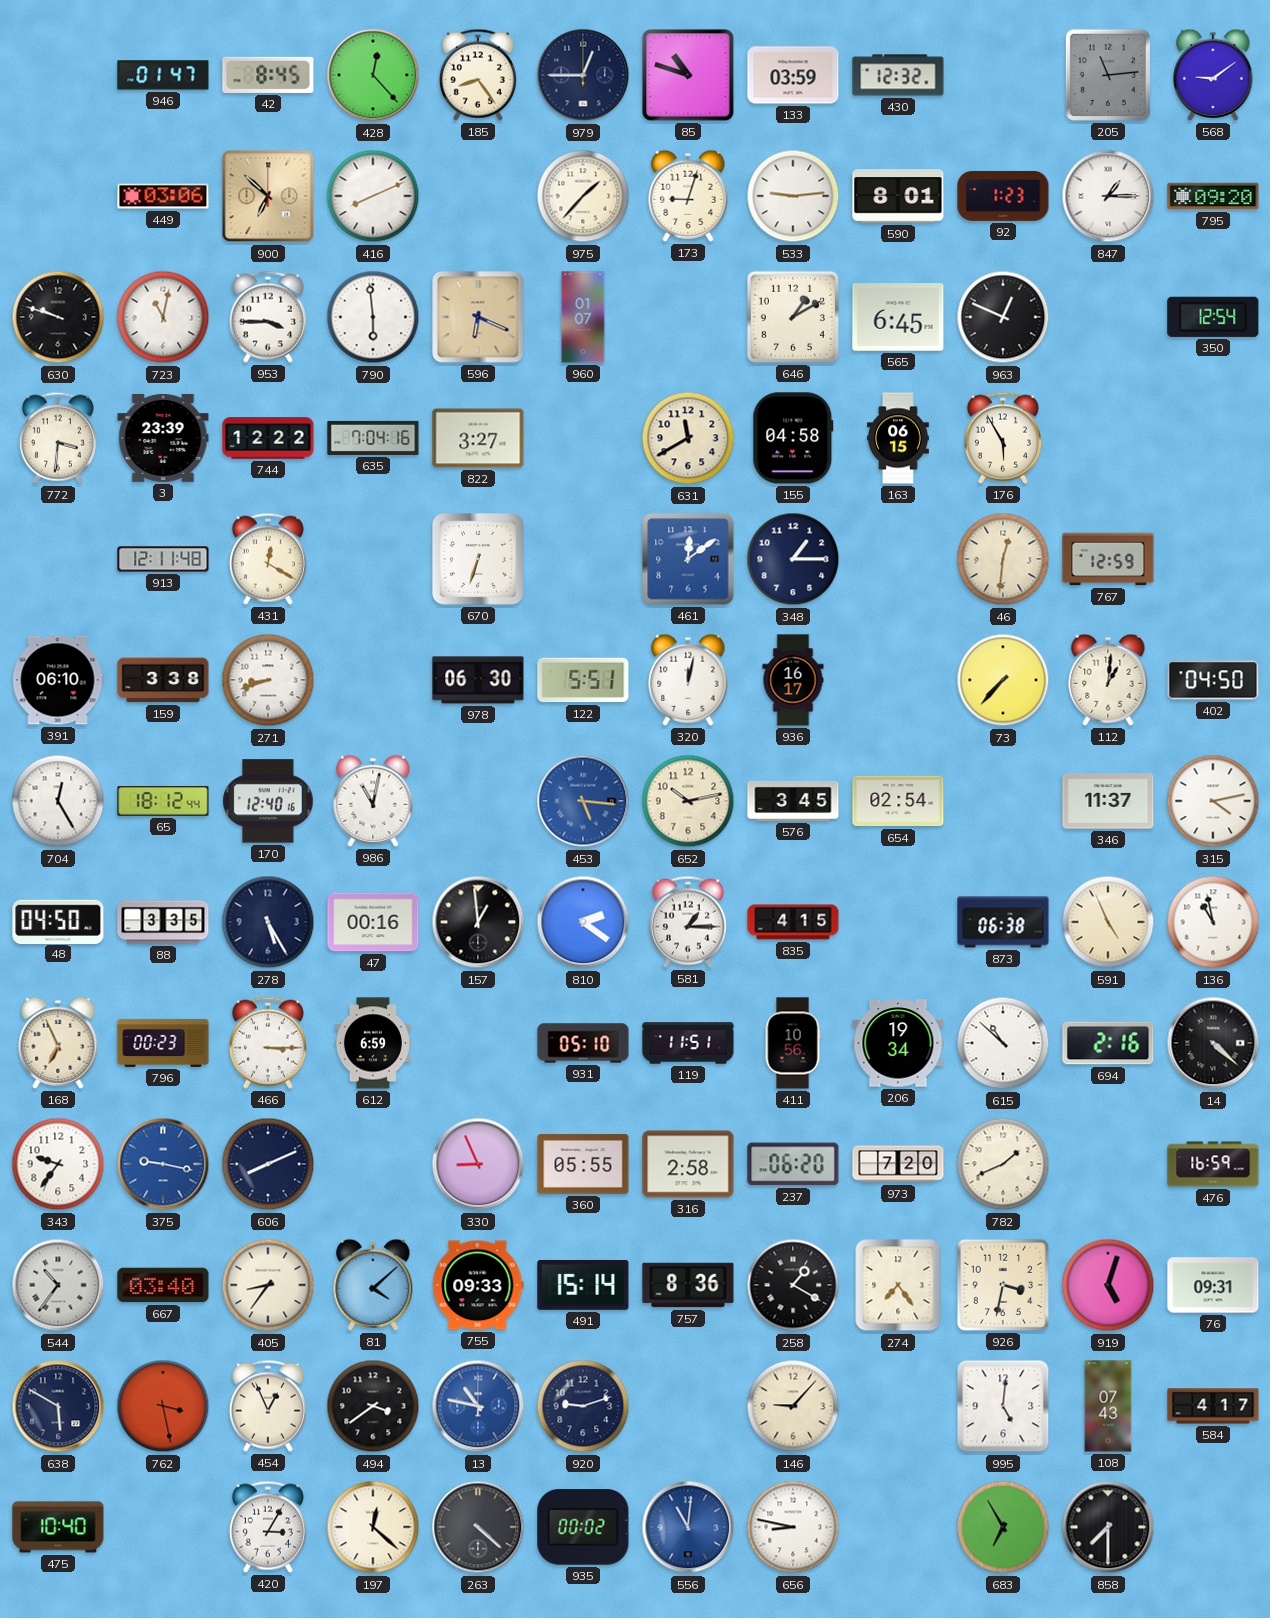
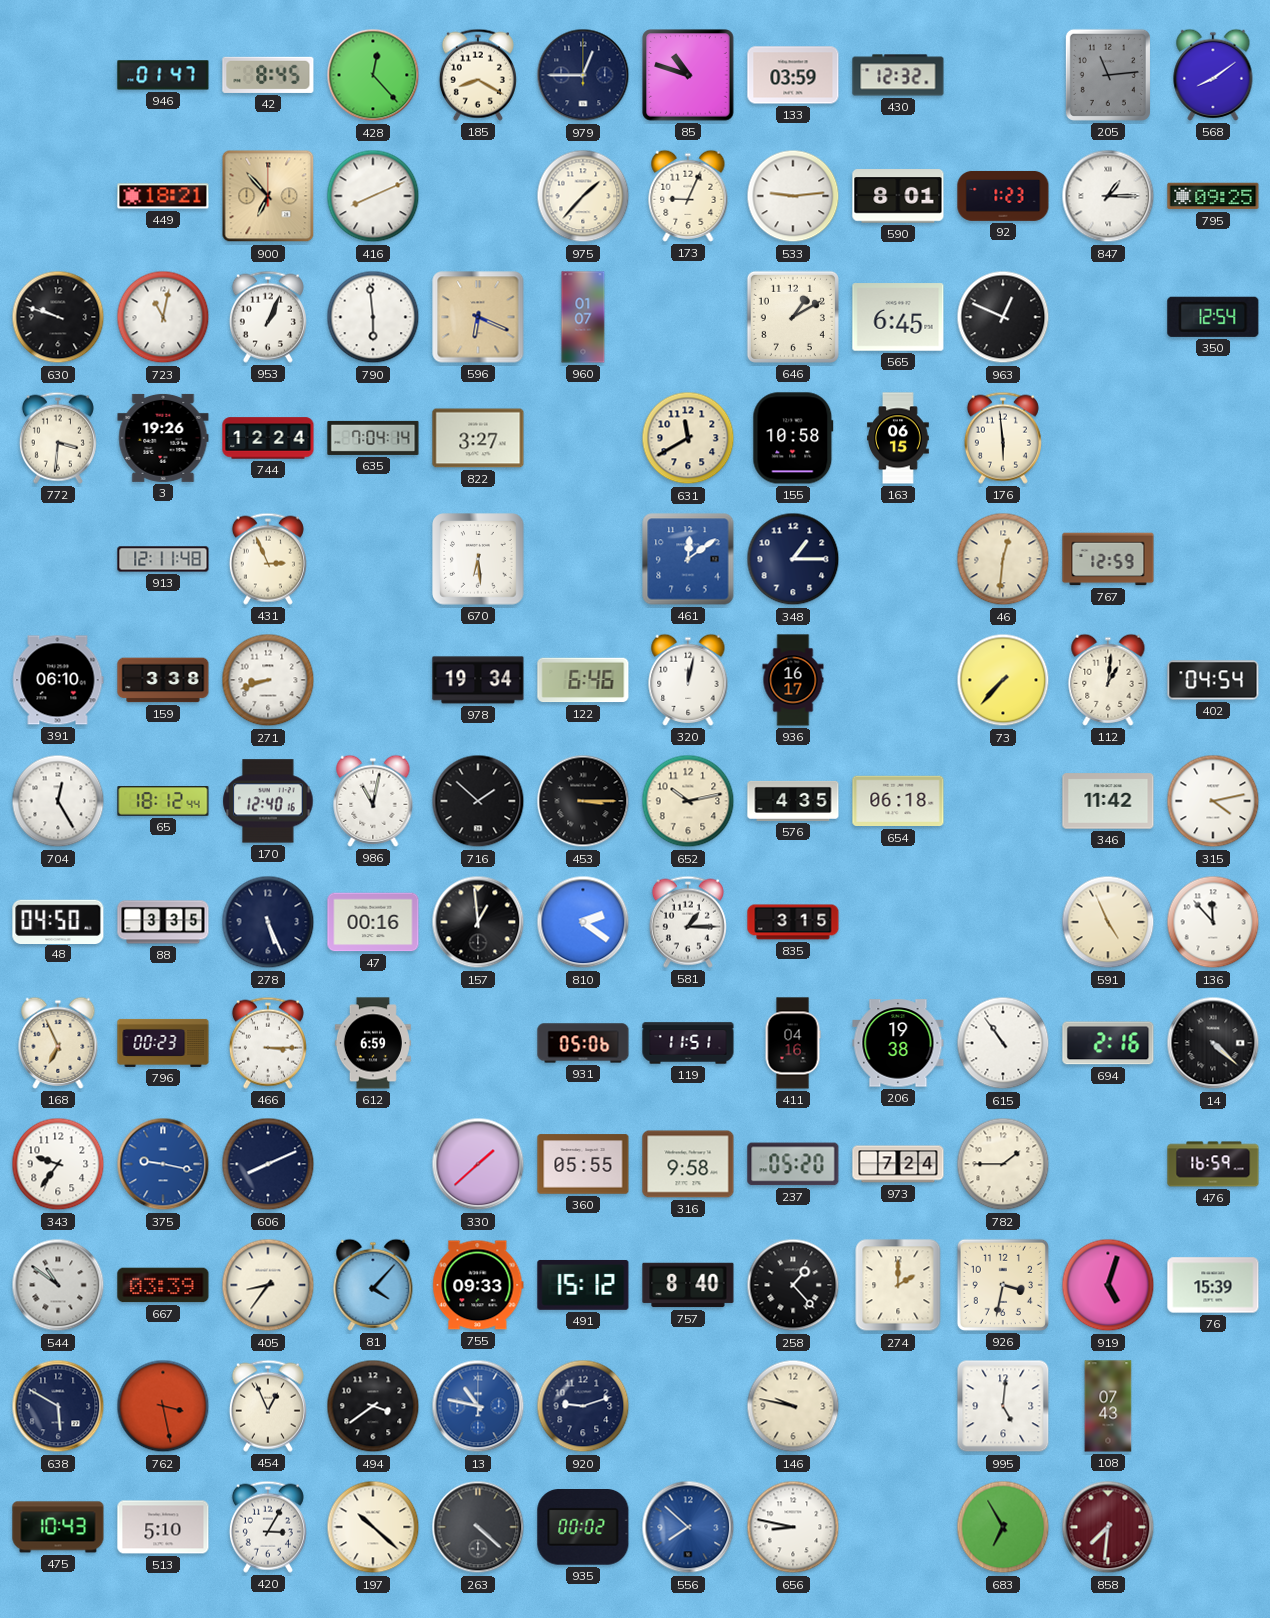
185: 8:24 -> 8:20 (478, 75)
568: 9:09 -> 8:09 (1213, 75)
449: 03:06 -> 18:21 (163, 196)
900: 6:52 -> 6:53 (268, 196)
173: 9:03 -> 9:04 (688, 196)
795: 09:20 -> 09:25 (1213, 196)
953: 3:45 -> 1:04 (268, 317)
3: 23:39 -> 19:26 (163, 438)
744: 12:22 -> 12:24 (268, 438)
635: 7:04:16 -> 7:04:14 (373, 438)
155: 04:58 -> 10:58 (793, 438)
176: 5:55 -> 5:59 (1003, 438)
431: 12:20 -> 2:56 (268, 559)
670: 6:33 -> 6:29 (478, 559)
978: 06:30 -> 19:34 (478, 680)
122: 5:51 -> 6:46 (583, 680)
402: 04:50 -> 04:54 (1213, 680)
716: none -> 1:52 (478, 801)
453: 5:16 -> 3:15 (583, 801)
453 dial: blue -> black (583, 801)
576: 3:45 -> 4:35 (793, 801)
654: 02:54 -> 06:18 (898, 801)
346: 11:37 -> 11:42 (1108, 801)
278: 5:25 -> 5:26 (268, 922)
835: 4:15 -> 3:15 (793, 922)
873: 06:38 -> none (1003, 922)
136: 10:58 -> 11:53 (1213, 922)
931: 05:10 -> 05:06 (583, 1043)
411: 10:56 -> 04:16 (793, 1043)
206: 19:34 -> 19:38 (898, 1043)
615: 10:52 -> 10:54 (1003, 1043)
330: 8:56 -> 1:38 (478, 1164)
316: 2:58 -> 9:58 (688, 1164)
237: 06:20 -> 05:20 (793, 1164)
973: 7:20 -> 7:24 (898, 1164)
782: 1:41 -> 1:45 (1003, 1164)
544: 10:36 -> 10:51 (58, 1285)
667: 03:40 -> 03:39 (163, 1285)
81: 4:08 -> 4:07 (373, 1285)
491: 15:14 -> 15:12 (583, 1285)
757: 8:36 -> 8:40 (688, 1285)
258: 1:20 -> 1:23 (793, 1285)
274: 7:24 -> 2:00 (898, 1285)
76: 09:31 -> 15:39 (1213, 1285)
146: 9:07 -> 9:47 (793, 1406)
584: 4:17 -> none (1213, 1406)
475: 10:40 -> 10:43 (58, 1527)
513: none -> 5:10 (163, 1527)
197: 12:22 -> 10:22 (373, 1527)
556: 11:01 -> 7:52 (688, 1527)
858: 7:30 -> 7:31 (1108, 1527)
858 dial: black -> burgundy (1108, 1527)
